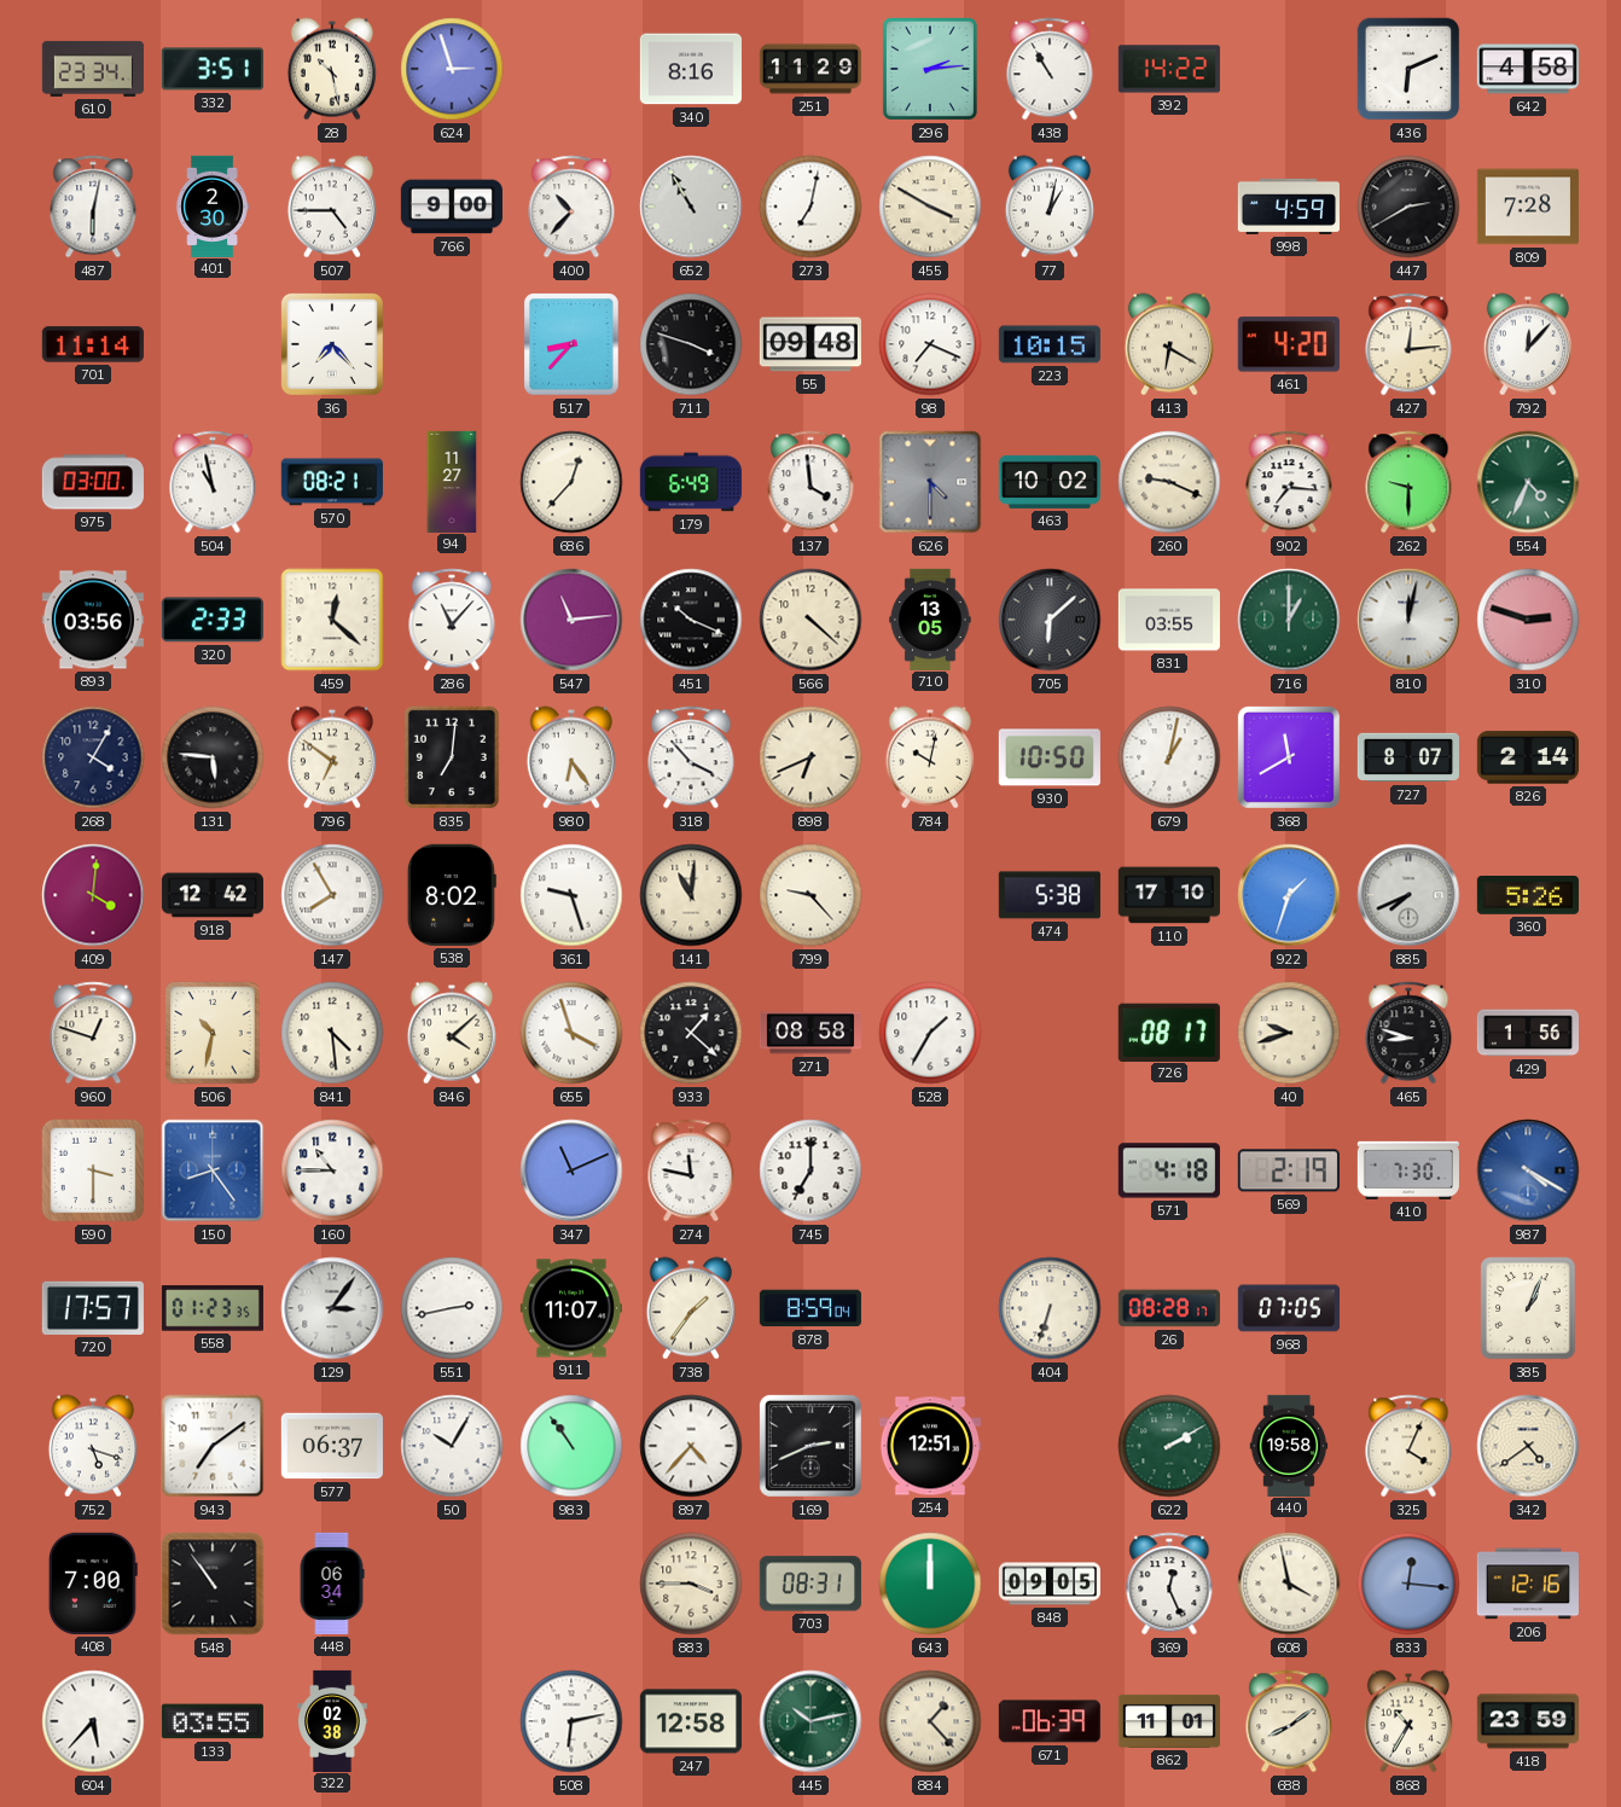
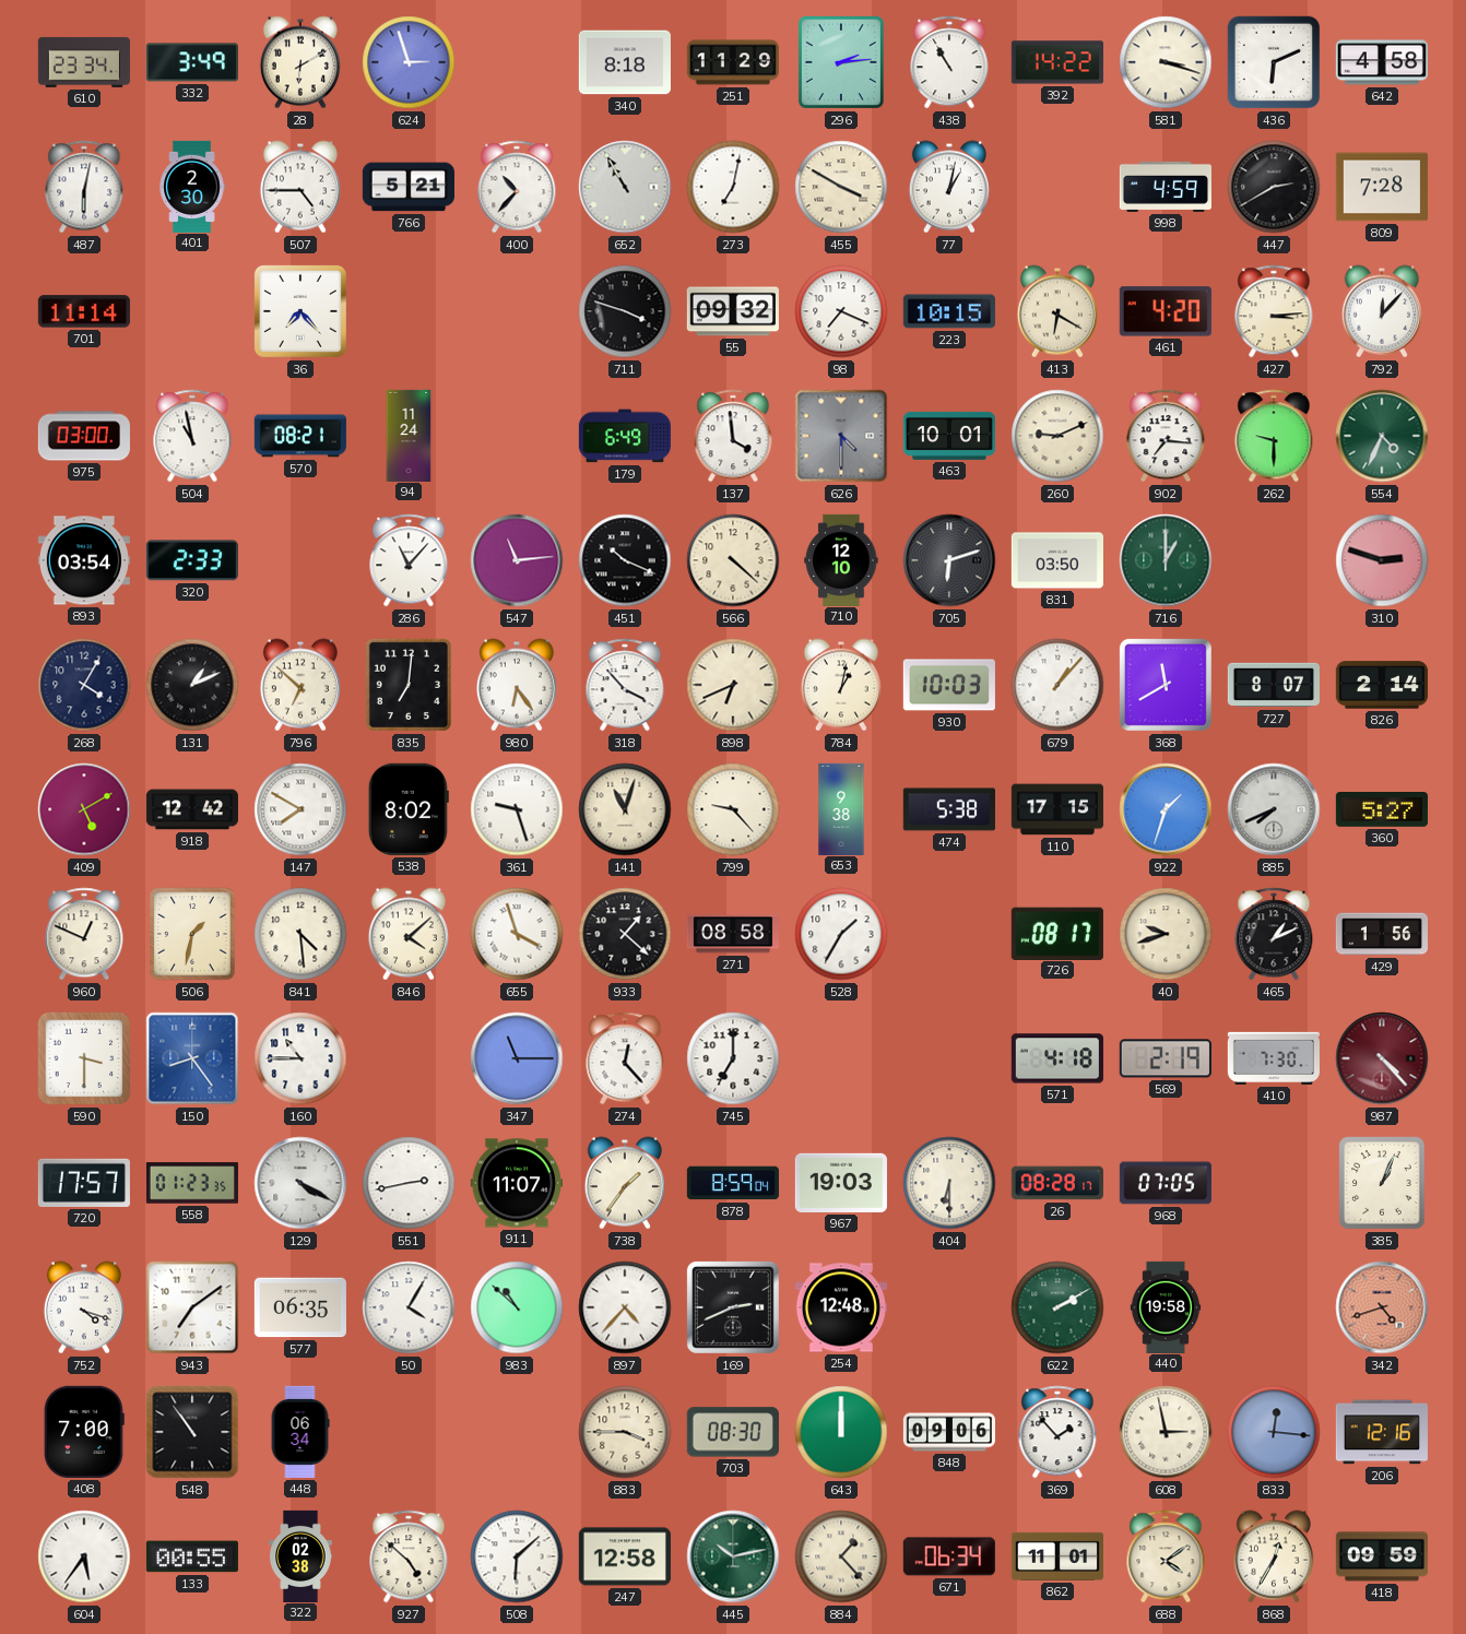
332: 3:51 -> 3:49 (192, 62)
28: 10:28 -> 6:10 (300, 62)
340: 8:16 -> 8:18 (625, 62)
581: none -> 3:18 (1166, 62)
766: 9:00 -> 5:21 (409, 187)
517: 8:37 -> none (571, 344)
55: 09:48 -> 09:32 (733, 311)
427: 12:14 -> 3:14 (1274, 311)
94: 11:27 -> 11:24 (409, 435)
686: 12:37 -> none (571, 482)
463: 10:02 -> 10:01 (949, 436)
260: 9:19 -> 9:11 (1057, 436)
893: 03:56 -> 03:54 (84, 560)
459: 12:22 -> none (332, 620)
710: 13:05 -> 12:10 (841, 559)
705: 6:08 -> 6:12 (949, 560)
831: 03:55 -> 03:50 (1057, 560)
810: 12:02 -> none (1408, 620)
131: 5:46 -> 1:11 (192, 685)
796: 6:51 -> 6:52 (300, 685)
784: 10:02 -> 1:02 (841, 685)
930: 10:50 -> 10:03 (949, 685)
679: 1:02 -> 1:07 (1057, 685)
409: 4:01 -> 5:10 (84, 809)
147: 7:55 -> 7:50 (300, 809)
141: 11:01 -> 11:03 (625, 809)
653: none -> 9:38 (841, 808)
110: 17:10 -> 17:15 (1057, 809)
360: 5:26 -> 5:27 (1382, 810)
960: 12:48 -> 12:49 (84, 934)
506: 10:32 -> 1:32 (192, 934)
465: 8:48 -> 1:11 (1274, 934)
347: 11:11 -> 11:15 (517, 1058)
274: 11:47 -> 12:23 (625, 1058)
987: 4:20 -> 4:23 (1382, 1058)
987 dial: blue -> burgundy (1382, 1058)
129: 3:06 -> 4:20 (300, 1183)
967: none -> 19:03 (841, 1183)
404: 6:33 -> 6:30 (949, 1183)
752: 5:18 -> 4:18 (84, 1307)
577: 06:37 -> 06:35 (300, 1307)
50: 10:05 -> 4:05 (409, 1307)
983: 10:54 -> 10:52 (517, 1307)
254: 12:51 -> 12:48 (841, 1307)
325: 4:04 -> none (1408, 1446)
342: 4:39 -> 4:42 (1382, 1307)
342 dial: cream -> salmon (1382, 1307)
703: 08:31 -> 08:30 (733, 1432)
848: 09:05 -> 09:06 (948, 1432)
369: 12:26 -> 1:53 (1057, 1432)
608: 3:58 -> 2:58 (1166, 1432)
604: 5:37 -> 5:36 (84, 1556)
133: 03:55 -> 00:55 (192, 1556)
927: none -> 4:52 (409, 1556)
508: 6:13 -> 6:08 (517, 1556)
671: 06:39 -> 06:34 (949, 1556)
688: 8:09 -> 4:09 (1166, 1556)
868: 10:35 -> 12:35 (1274, 1556)
418: 23:59 -> 09:59 (1382, 1556)
